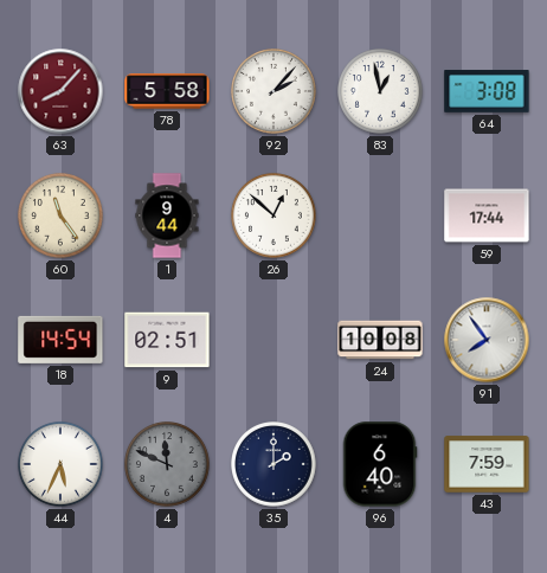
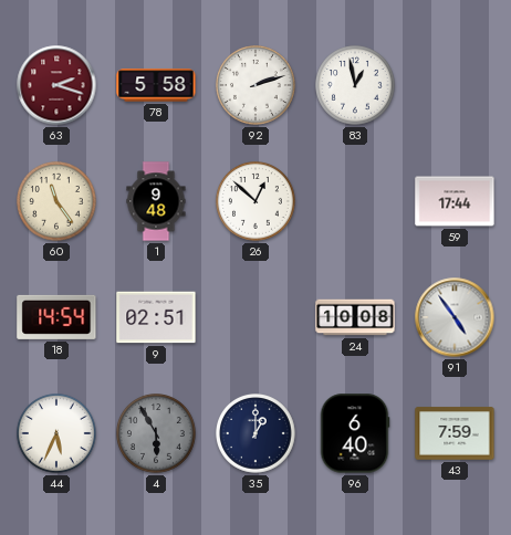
63: 8:07 -> 2:18 (56, 85)
92: 2:07 -> 2:12 (257, 86)
64: 3:08 -> none (487, 91)
1: 9:44 -> 9:48 (156, 201)
91: 7:54 -> 4:54 (455, 317)
4: 11:49 -> 5:55 (157, 434)
35: 2:00 -> 1:00 (257, 434)
